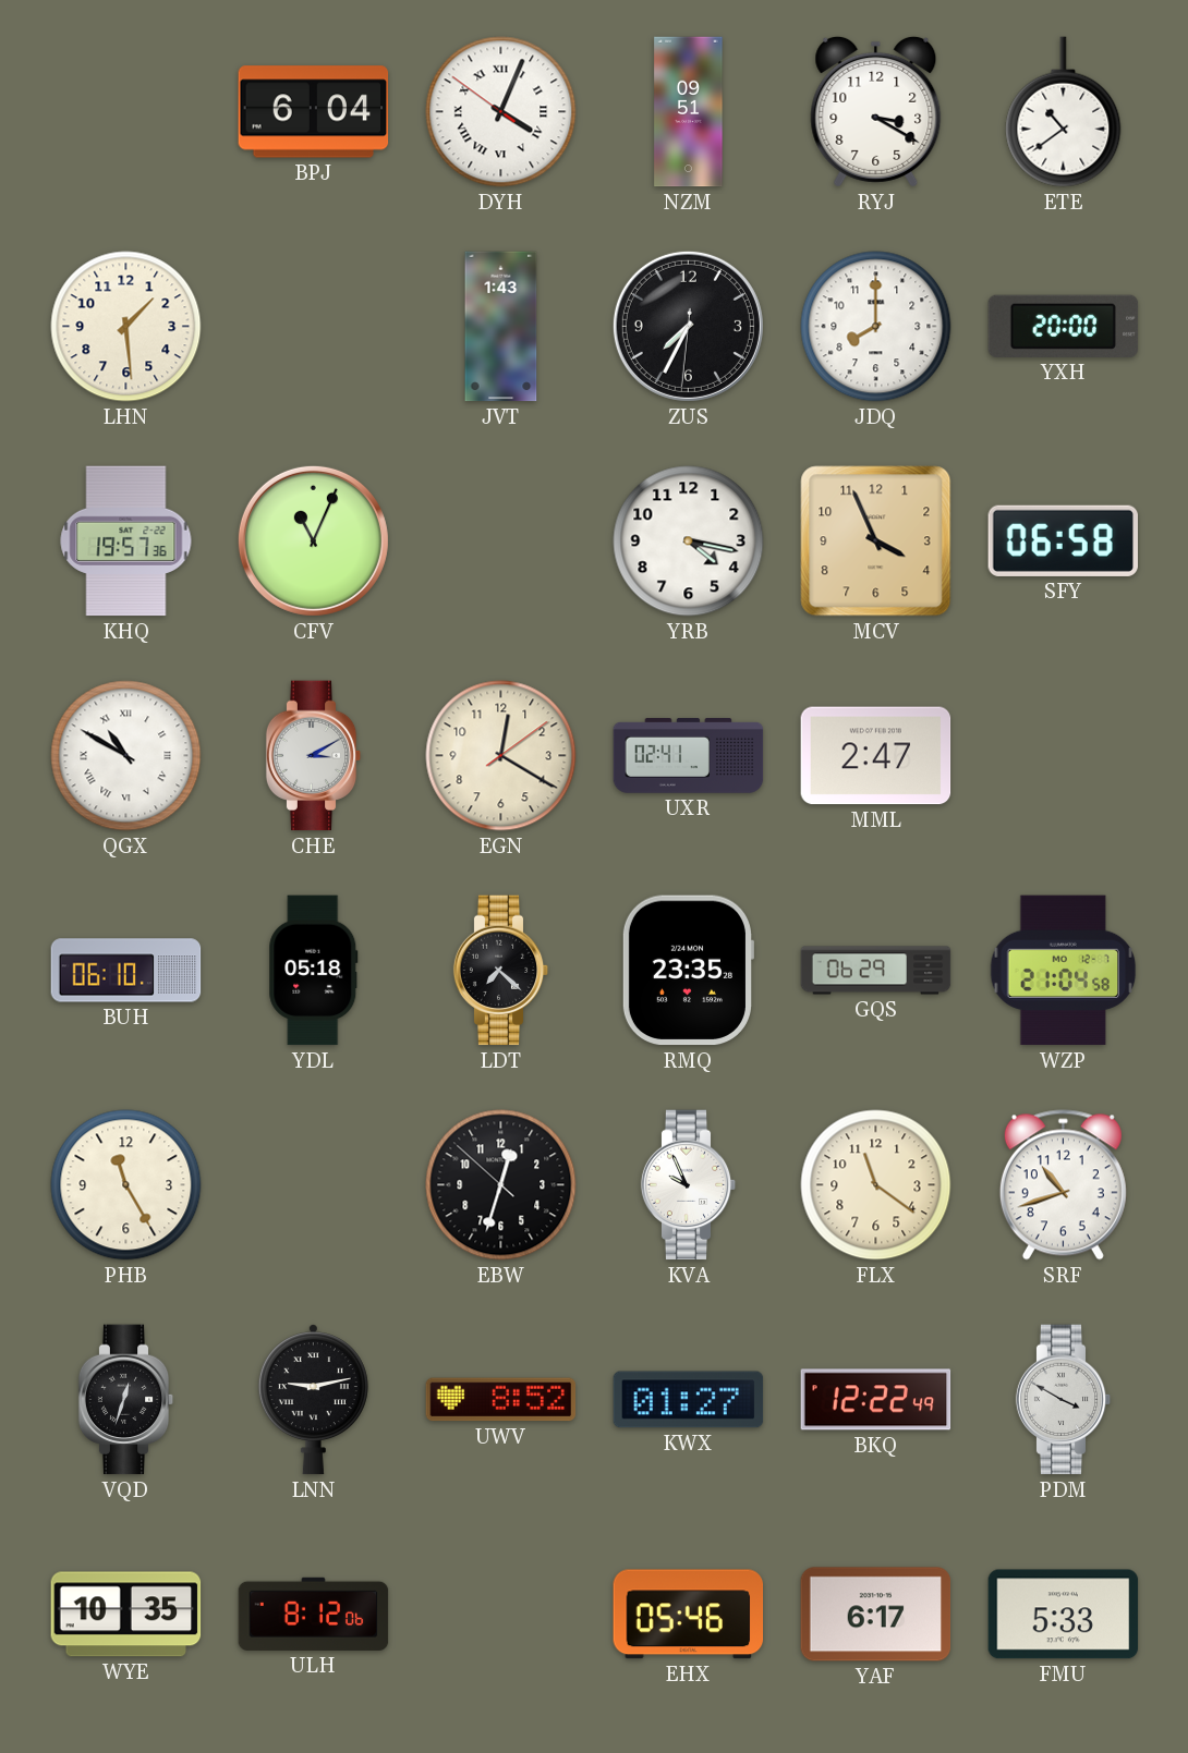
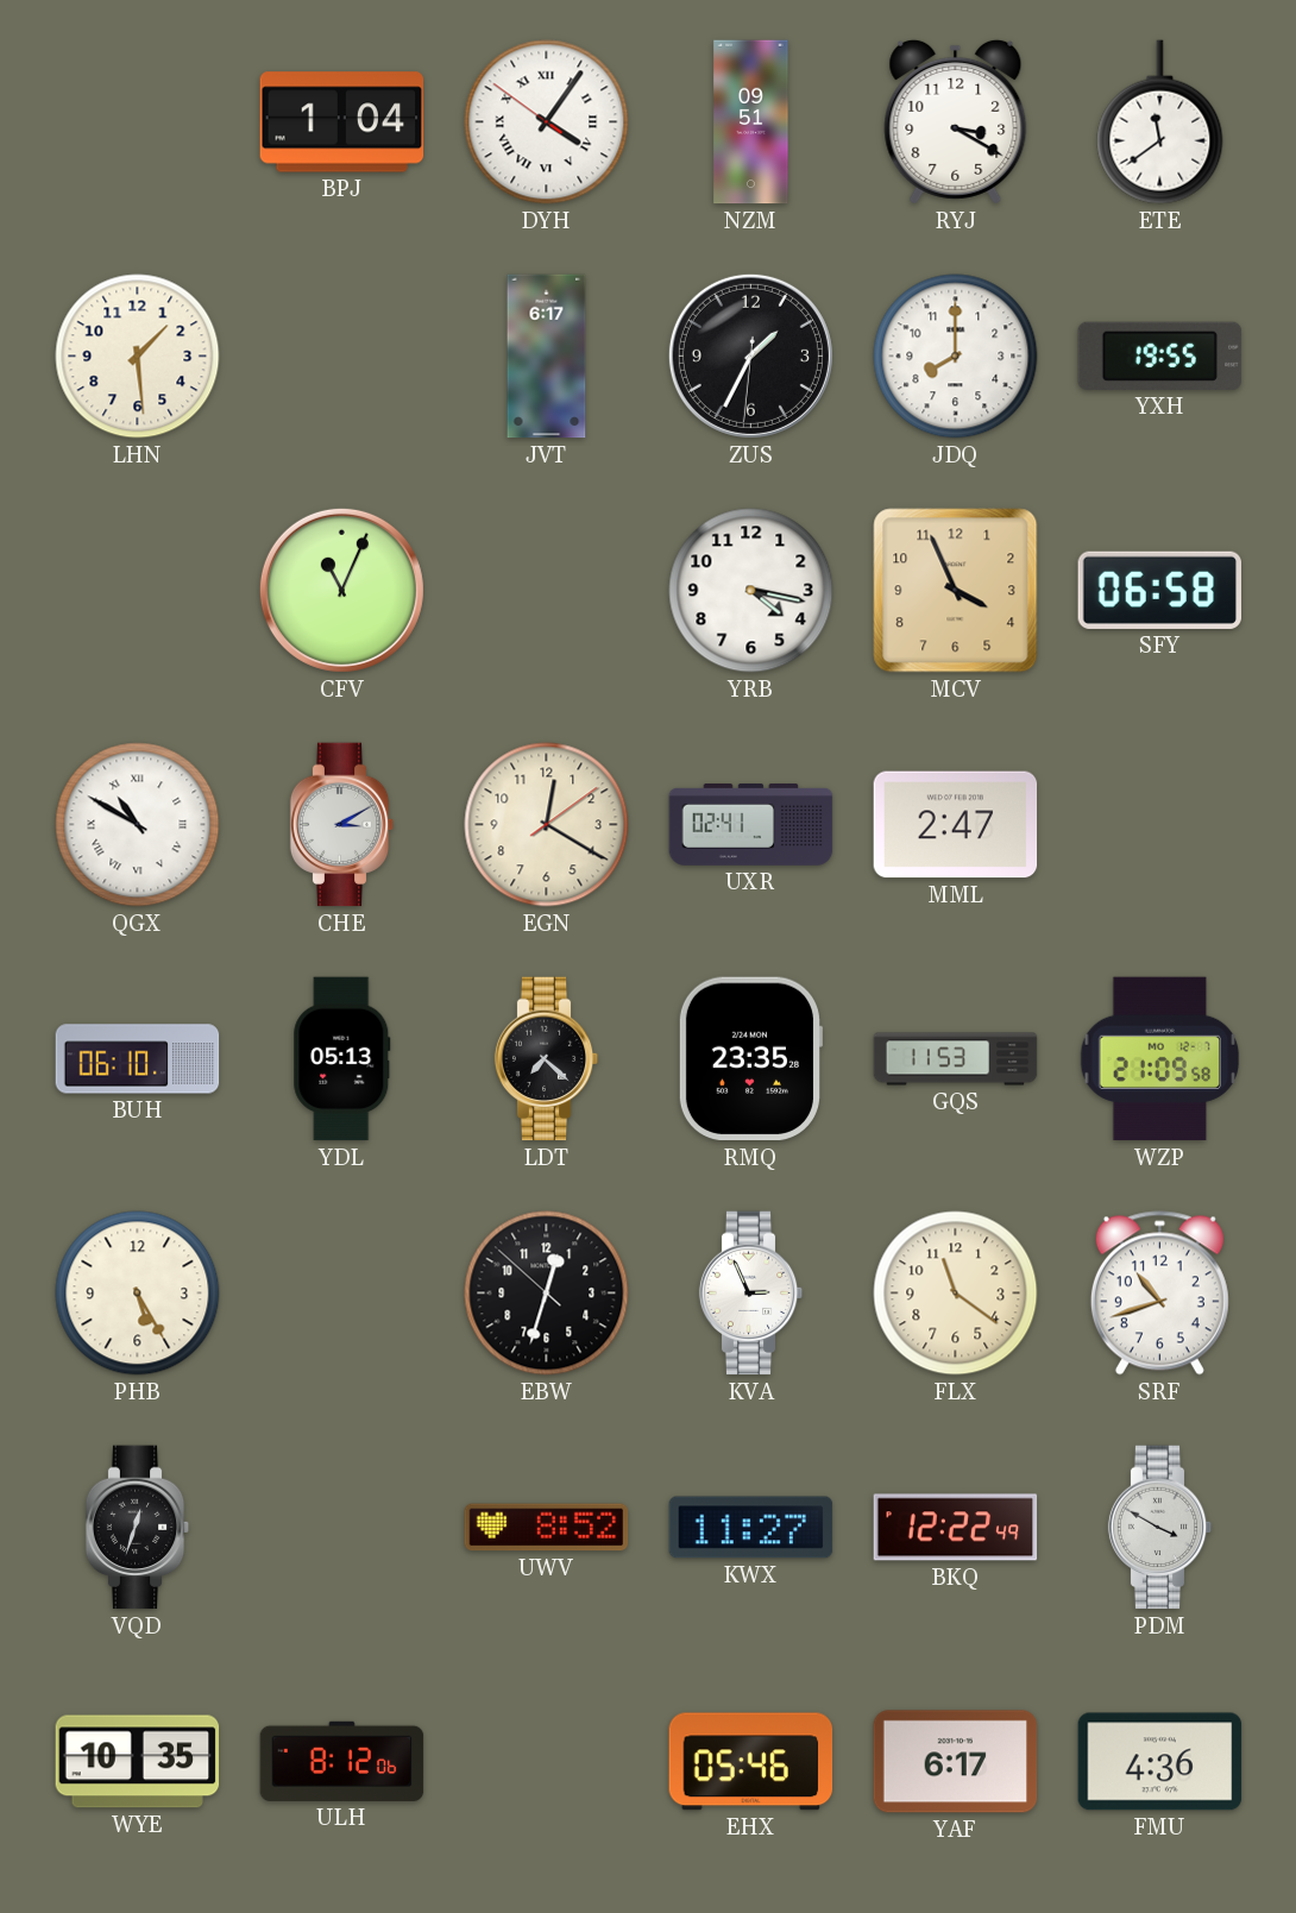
BPJ: 6:04 -> 1:04 (342, 122)
DYH: 4:03 -> 4:05 (547, 122)
ETE: 10:39 -> 11:39 (1160, 122)
JVT: 1:43 -> 6:17 (547, 357)
ZUS: 7:34 -> 1:34 (750, 355)
YXH: 20:00 -> 19:55 (1160, 355)
KHQ: 19:57 -> none (126, 541)
YDL: 05:18 -> 05:13 (342, 1059)
GQS: 06:29 -> 11:53 (956, 1059)
WZP: 21:04 -> 21:09 (1160, 1059)
PHB: 11:25 -> 5:25 (138, 1294)
KVA: 9:56 -> 2:56 (751, 1294)
LNN: 9:13 -> none (313, 1400)
KWX: 01:27 -> 11:27 (751, 1528)
FMU: 5:33 -> 4:36 (1160, 1762)
